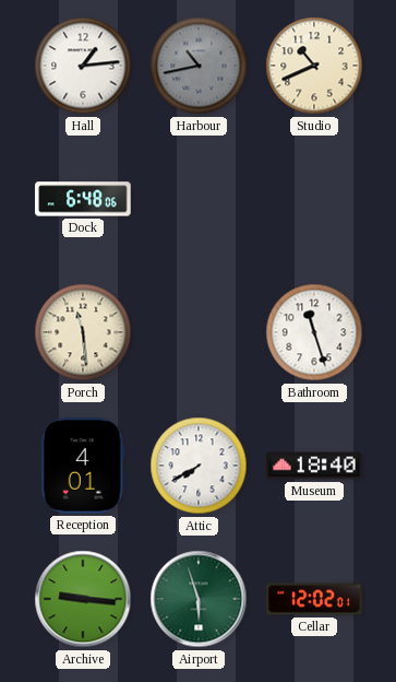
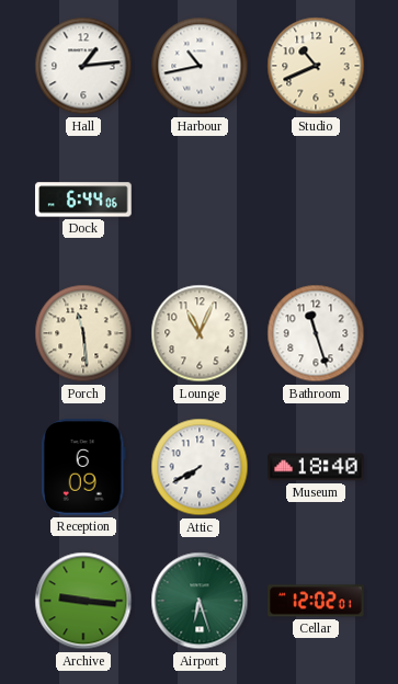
Harbour dial: grey -> white (200, 66)
Dock: 6:48 -> 6:44 (83, 200)
Lounge: none -> 11:04 (200, 333)
Reception: 4:01 -> 6:09 (83, 467)
Airport: 5:57 -> 6:27 (200, 601)
